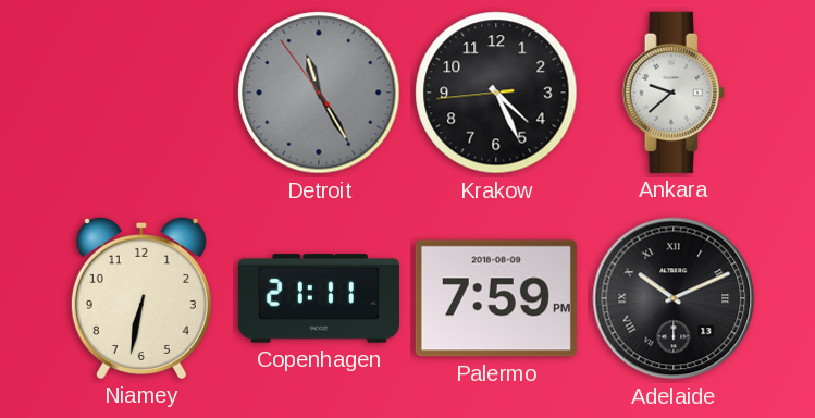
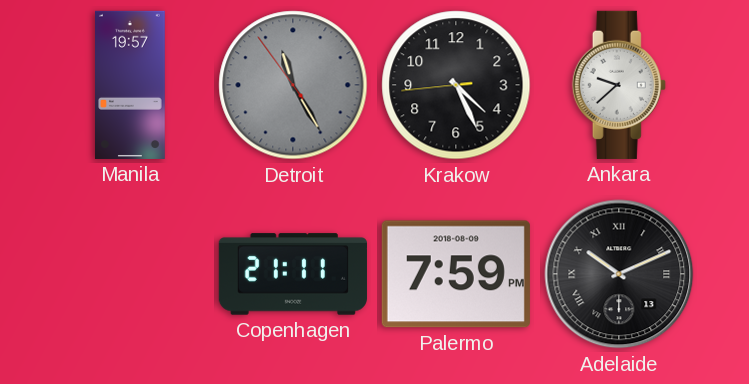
Manila: none -> 19:57 (131, 85)
Niamey: 6:32 -> none (141, 297)
